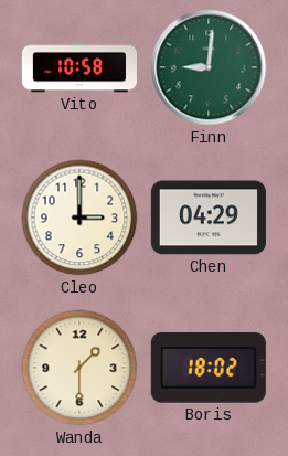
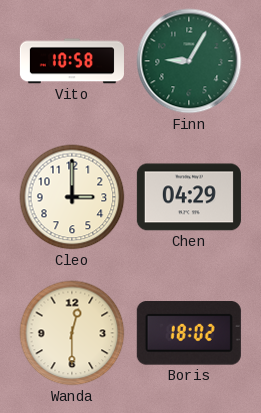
Finn: 9:01 -> 9:05 (189, 61)
Wanda: 1:30 -> 12:30 (72, 333)
